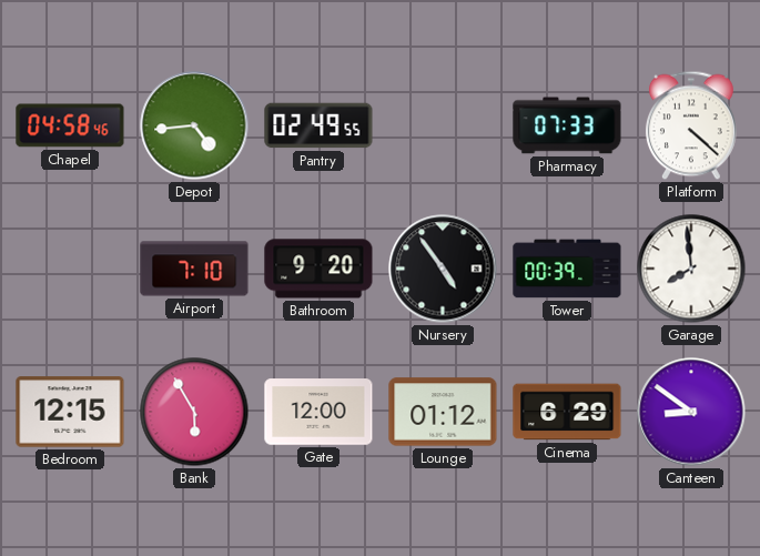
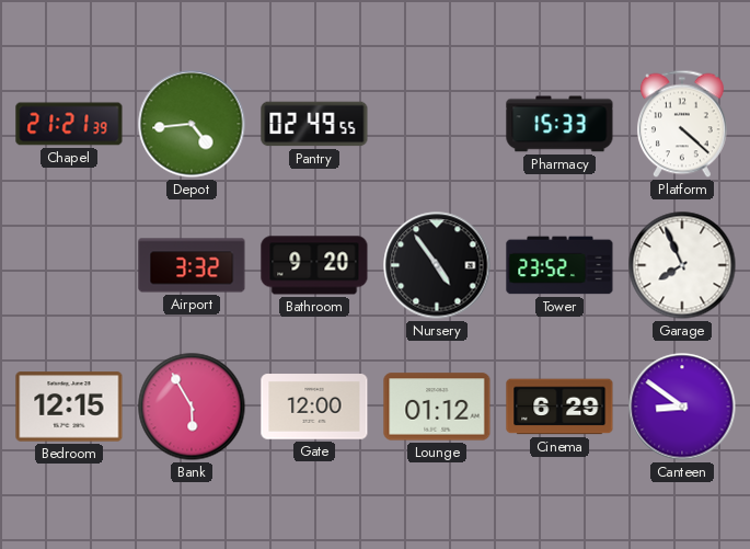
Chapel: 04:58 -> 21:21 (69, 124)
Pharmacy: 07:33 -> 15:33 (559, 124)
Airport: 7:10 -> 3:32 (192, 265)
Tower: 00:39 -> 23:52 (559, 265)
Garage: 7:59 -> 7:56 (682, 265)
